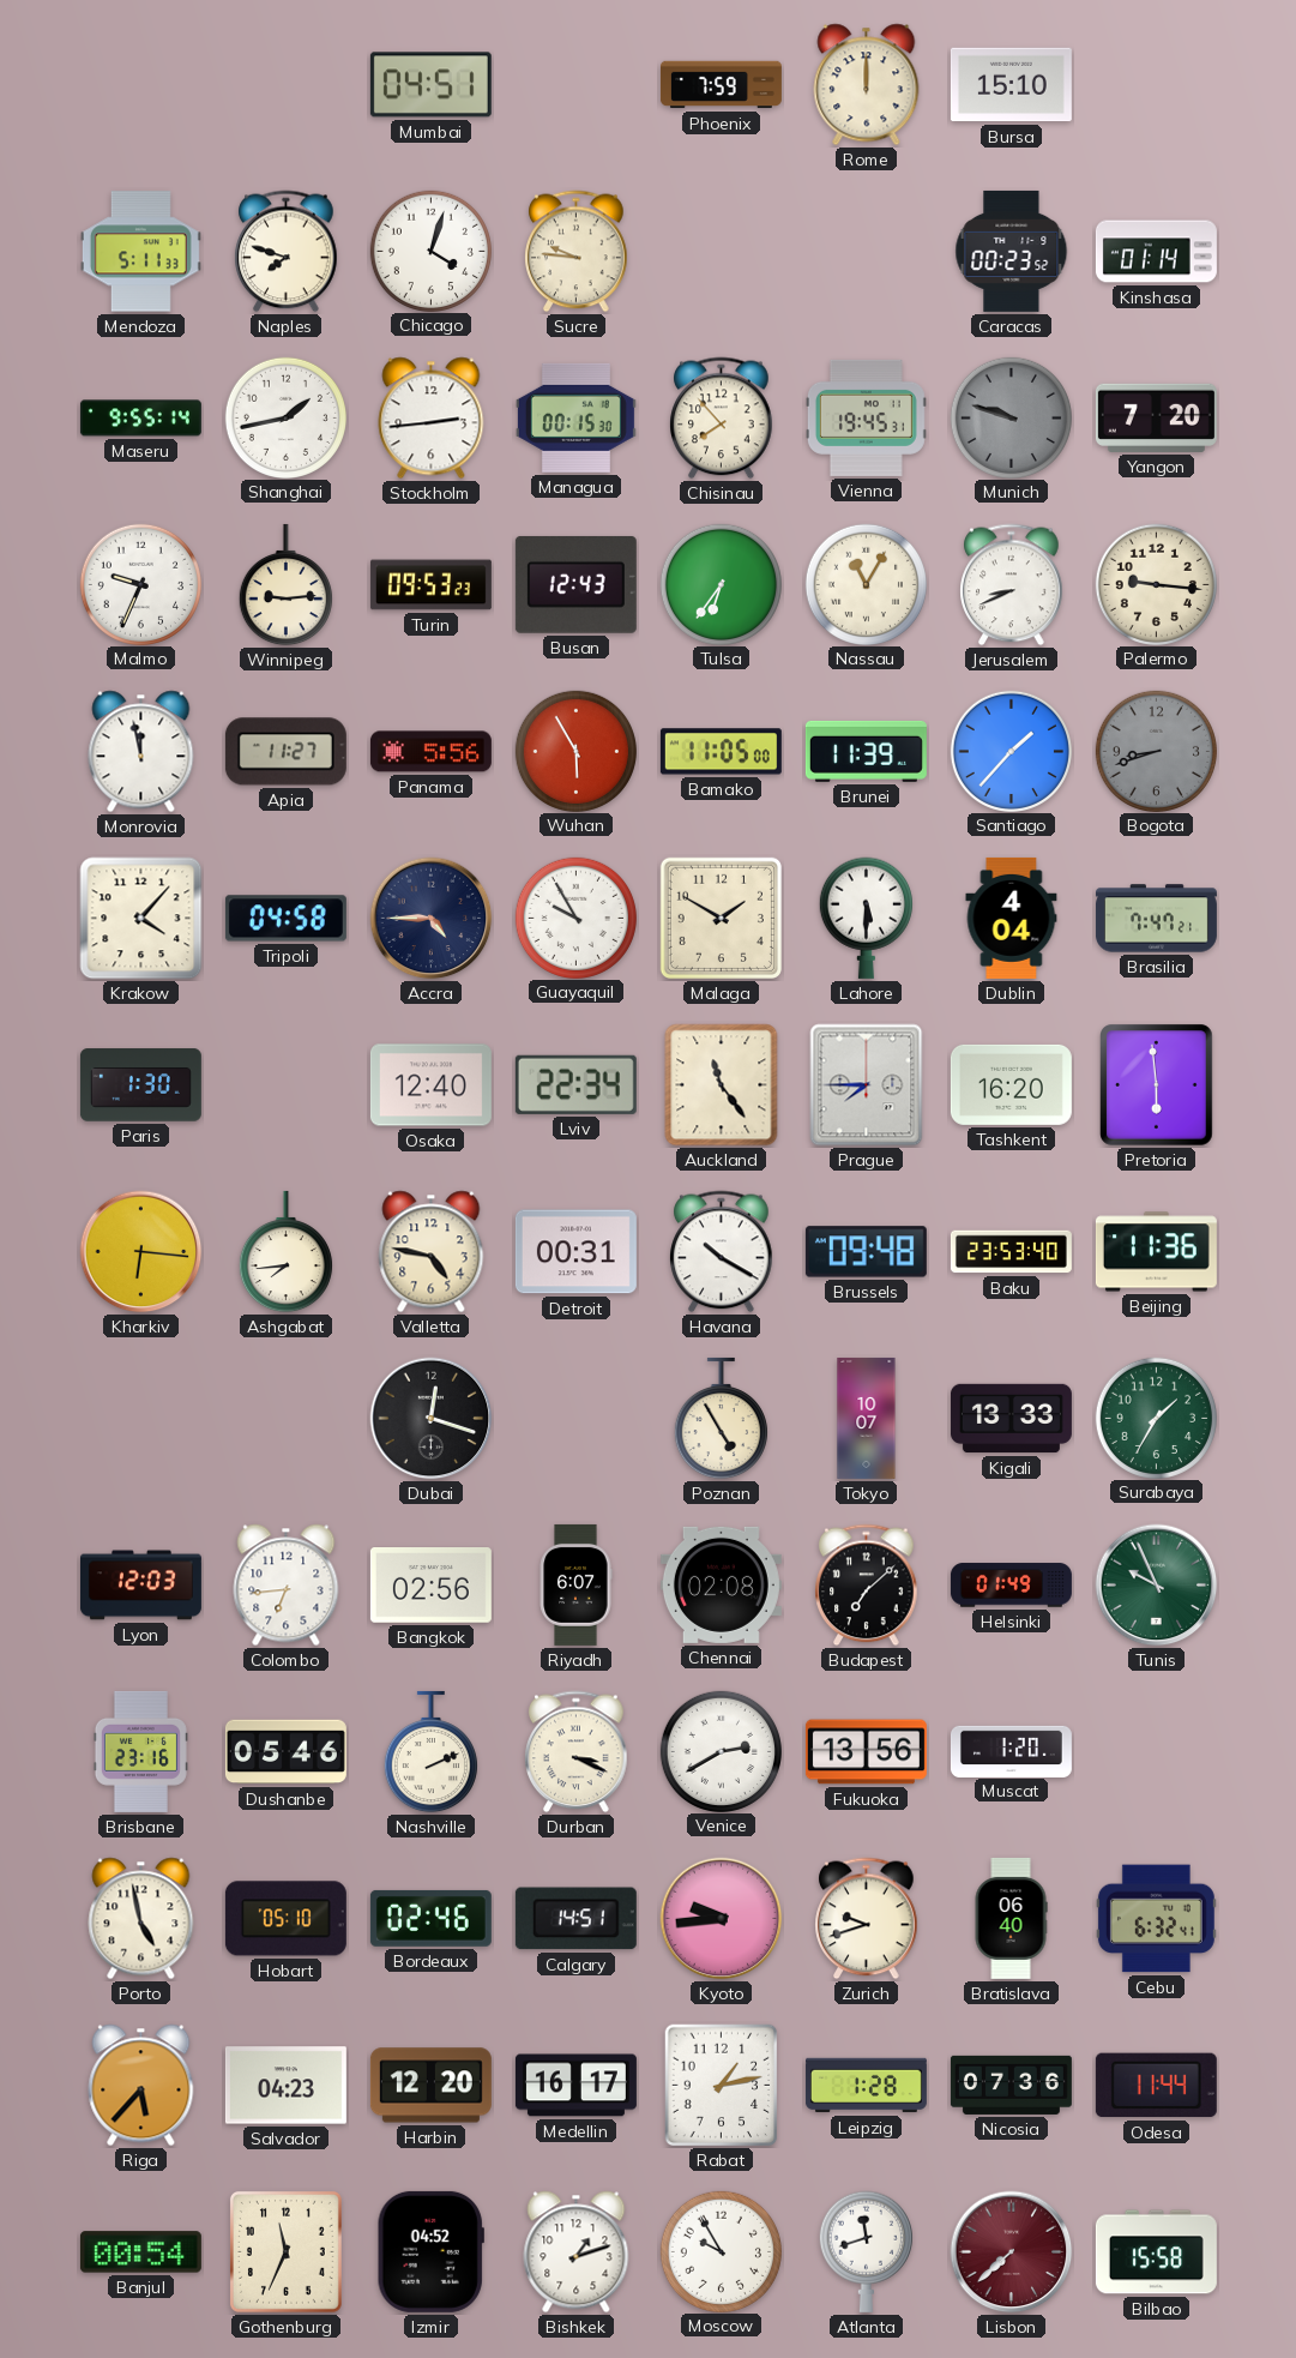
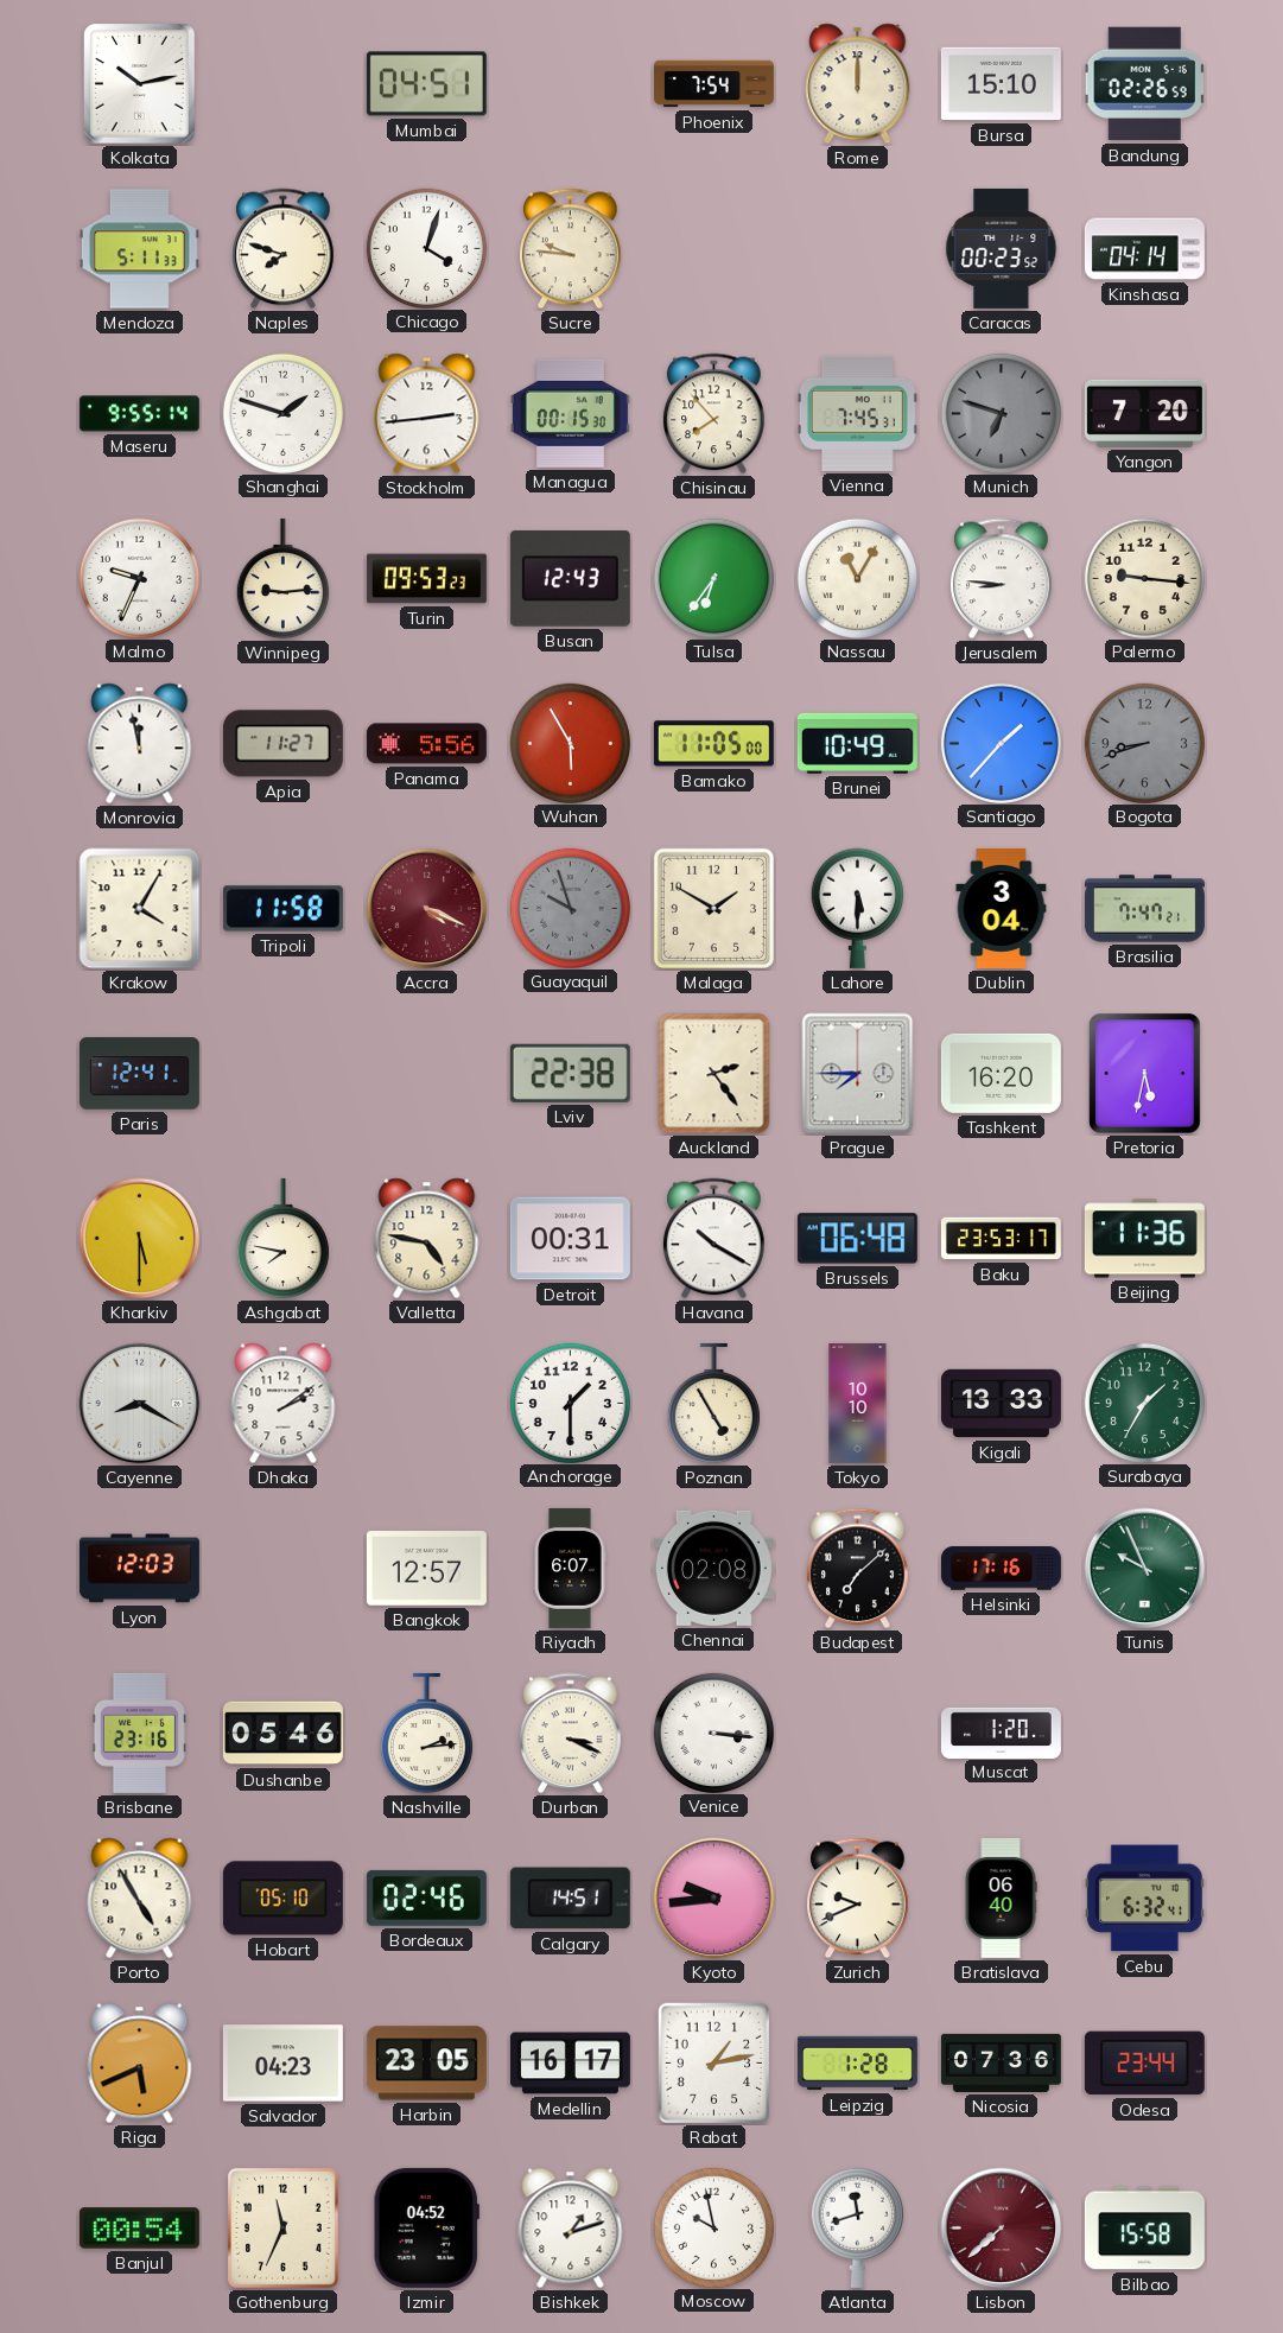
Kolkata: none -> 10:13 (140, 84)
Phoenix: 7:59 -> 7:54 (713, 84)
Bandung: none -> 02:26 (1144, 84)
Kinshasa: 01:14 -> 04:14 (1144, 249)
Shanghai: 1:43 -> 1:48 (282, 413)
Vienna: 19:45 -> 7:45 (857, 413)
Munich: 9:48 -> 6:48 (1001, 413)
Jerusalem: 8:41 -> 8:46 (1002, 579)
Brunei: 11:39 -> 10:49 (857, 743)
Krakow: 4:07 -> 4:05 (140, 909)
Tripoli: 04:58 -> 11:58 (282, 909)
Accra: 4:45 -> 4:19 (427, 909)
Accra dial: navy -> burgundy (427, 909)
Guayaquil: 9:55 -> 9:57 (570, 908)
Guayaquil dial: white -> grey (570, 908)
Dublin: 4:04 -> 3:04 (1002, 908)
Paris: 1:30 -> 12:41 (139, 1074)
Osaka: 12:40 -> none (430, 1085)
Lviv: 22:34 -> 22:38 (570, 1073)
Auckland: 11:24 -> 2:24 (714, 1074)
Pretoria: 5:59 -> 5:32 (1145, 1074)
Kharkiv: 6:16 -> 5:30 (140, 1239)
Ashgabat: 7:44 -> 7:47 (282, 1239)
Brussels: 09:48 -> 06:48 (857, 1239)
Baku: 23:53:40 -> 23:53:17 (1001, 1239)
Cayenne: none -> 8:20 (140, 1404)
Dhaka: none -> 2:09 (284, 1404)
Dubai: 12:18 -> none (432, 1419)
Anchorage: none -> 1:30 (570, 1403)
Tokyo: 10:07 -> 10:10 (858, 1403)
Colombo: 6:44 -> none (287, 1586)
Bangkok: 02:56 -> 12:57 (426, 1569)
Helsinki: 01:49 -> 17:16 (1001, 1569)
Nashville: 2:11 -> 2:14 (426, 1734)
Venice: 2:40 -> 3:16 (713, 1733)
Fukuoka: 13:56 -> none (866, 1752)
Porto: 4:58 -> 4:55 (140, 1899)
Zurich: 9:42 -> 9:41 (858, 1899)
Riga: 5:37 -> 5:41 (140, 2064)
Harbin: 12:20 -> 23:05 (426, 2064)
Odesa: 11:44 -> 23:44 (1144, 2064)
Moscow: 9:55 -> 9:58 (713, 2227)
